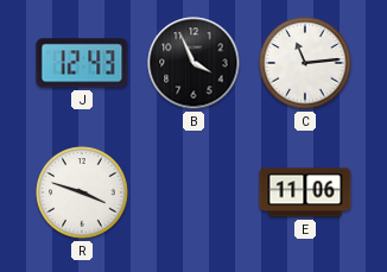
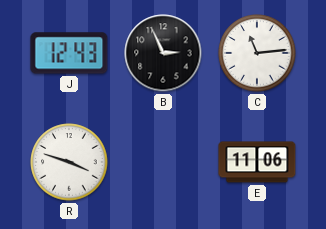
B: 3:56 -> 2:56 (163, 53)
